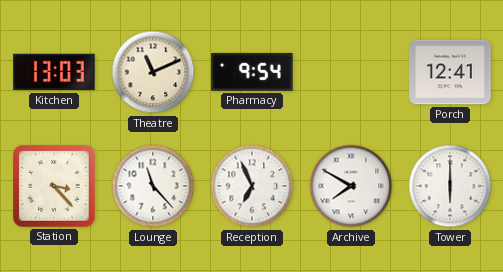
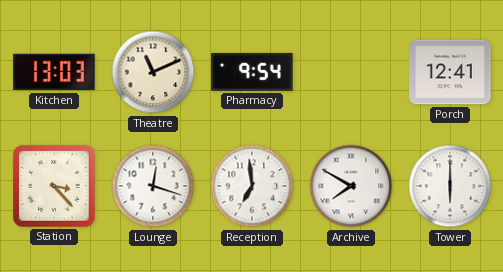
Lounge: 11:23 -> 12:18 (153, 186)
Reception: 6:56 -> 6:59 (252, 186)
